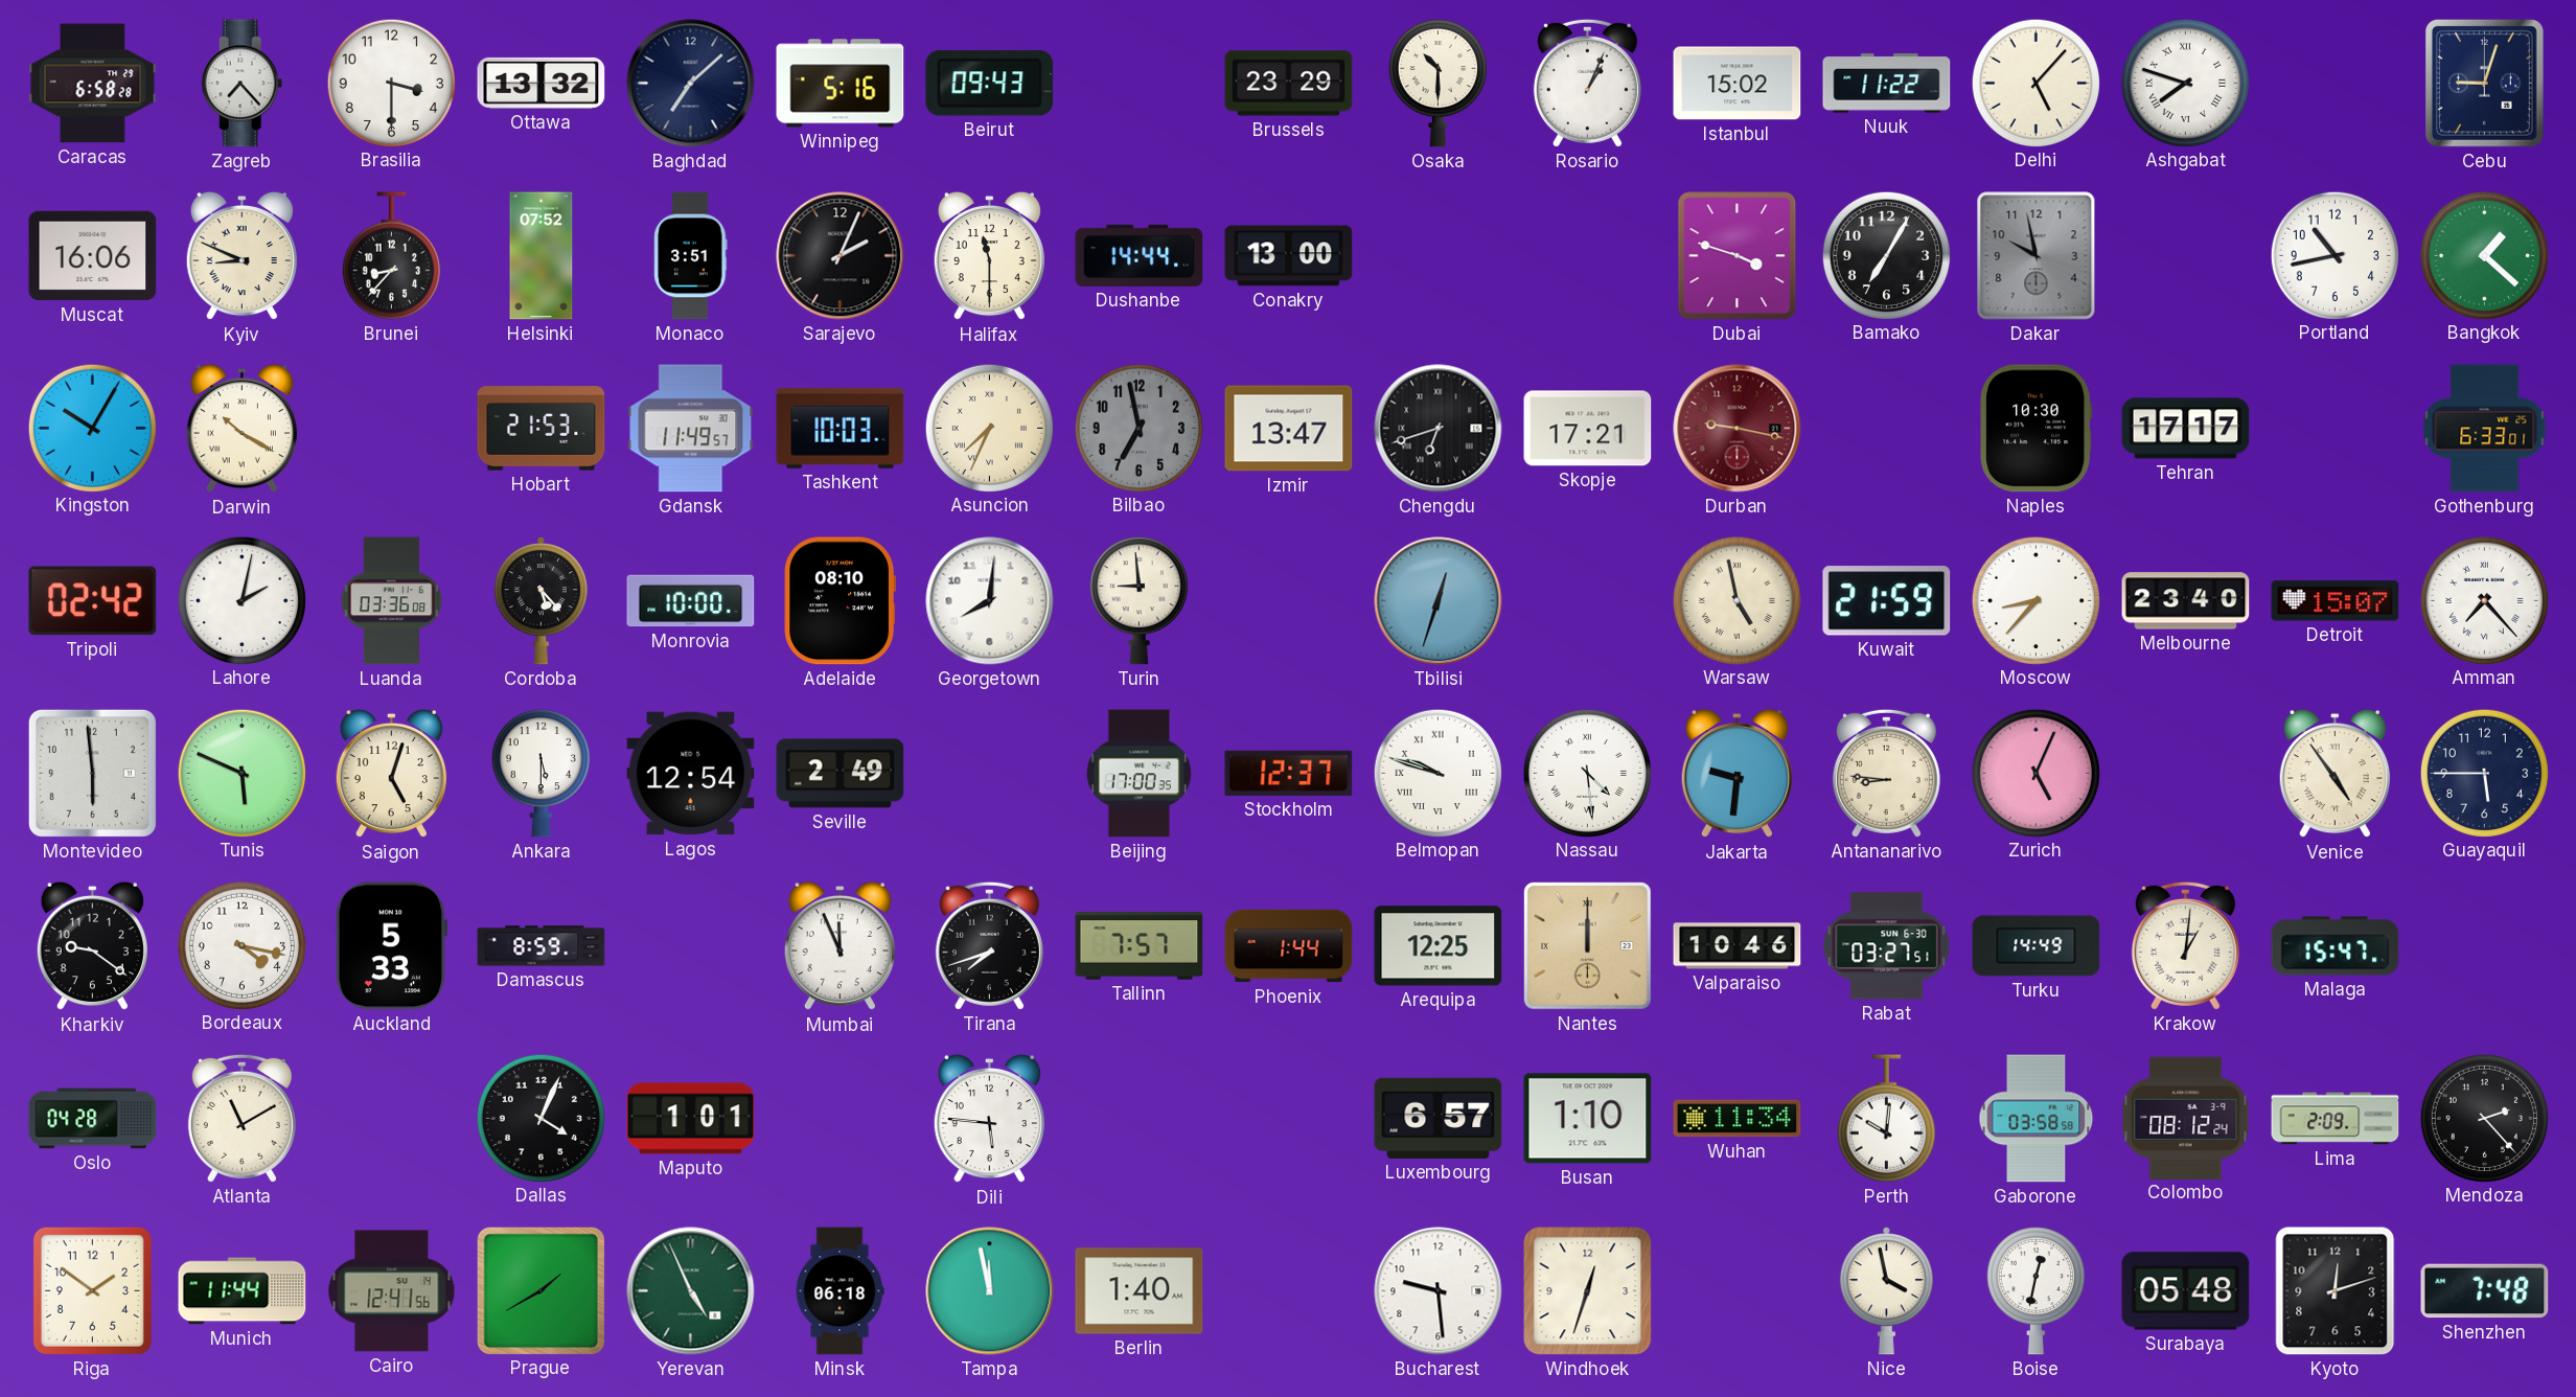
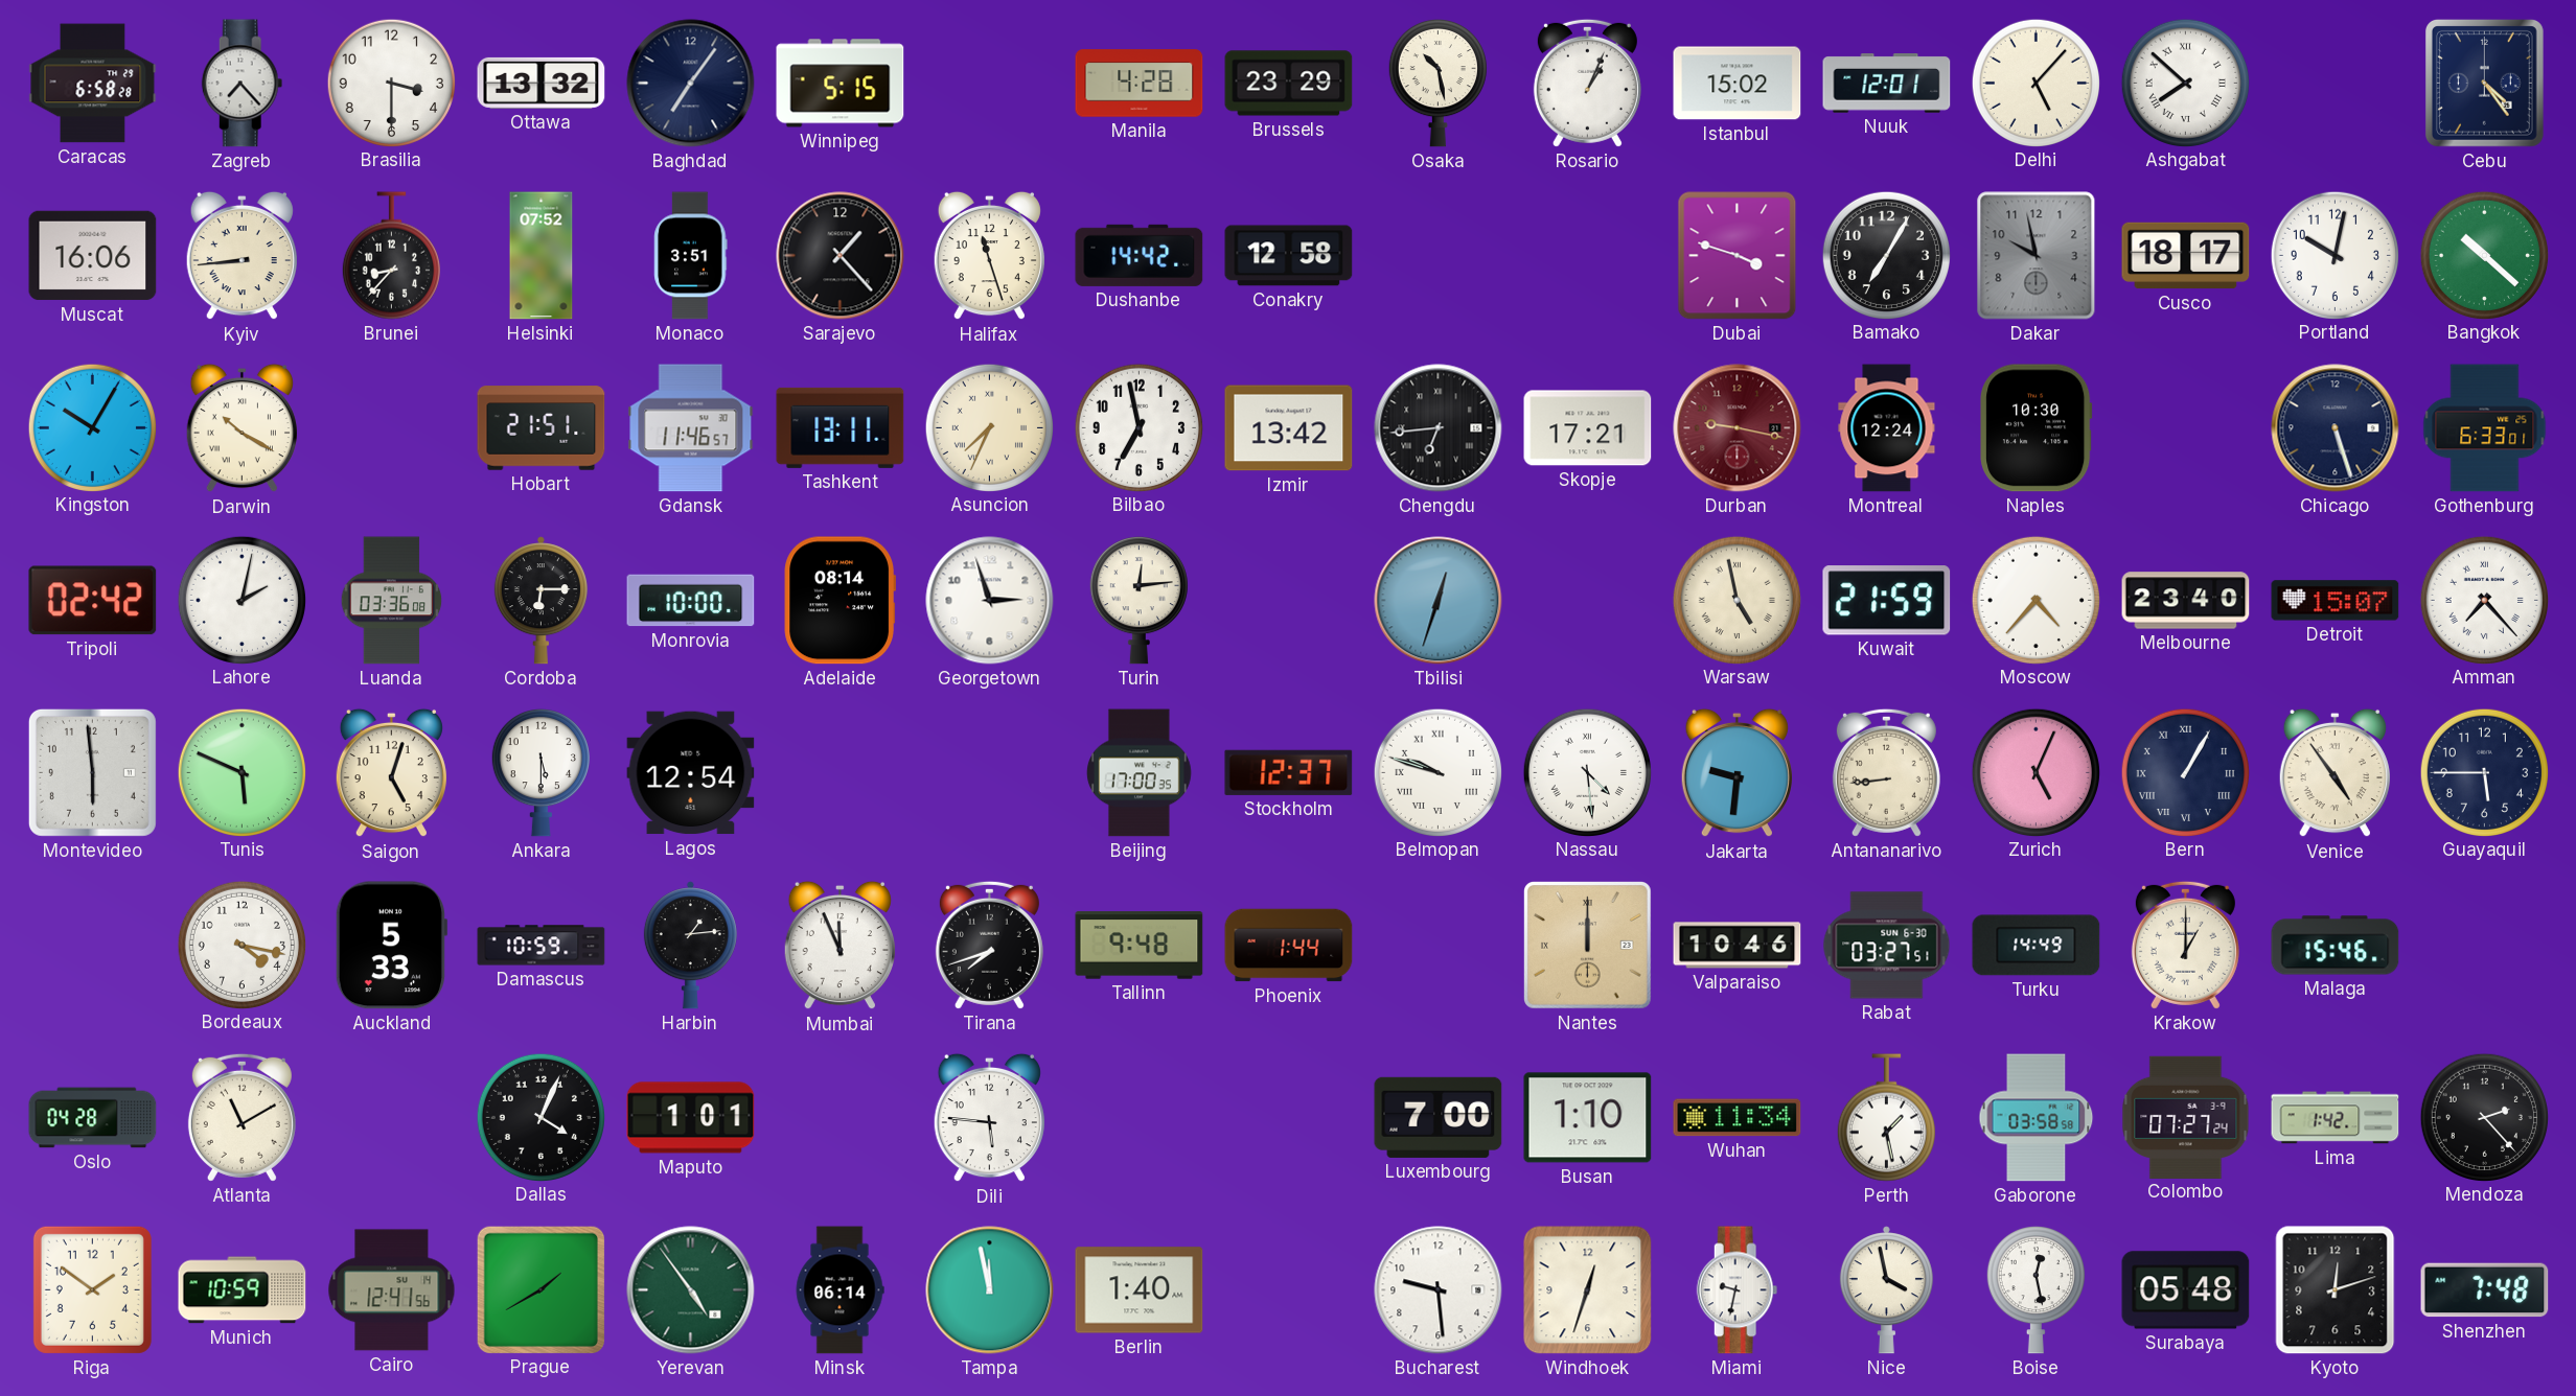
Baghdad: 7:08 -> 7:06 (691, 84)
Winnipeg: 5:16 -> 5:15 (841, 84)
Beirut: 09:43 -> none (990, 84)
Manila: none -> 4:28 (1140, 84)
Osaka: 10:30 -> 10:28 (1437, 83)
Nuuk: 11:22 -> 12:01 (1887, 84)
Ashgabat: 7:48 -> 7:52 (2185, 83)
Cebu: 9:03 -> 4:24 (2484, 83)
Kyiv: 8:49 -> 8:44 (241, 256)
Sarajevo: 2:04 -> 1:23 (841, 256)
Halifax: 11:30 -> 11:27 (989, 256)
Dushanbe: 14:44 -> 14:42 (1140, 255)
Conakry: 13:00 -> 12:58 (1289, 256)
Cusco: none -> 18:17 (2186, 256)
Portland: 10:43 -> 10:02 (2334, 255)
Bangkok: 1:22 -> 10:22 (2484, 255)
Hobart: 21:53 -> 21:51 (542, 428)
Gdansk: 11:49 -> 11:46 (691, 428)
Tashkent: 10:03 -> 13:11 (841, 427)
Bilbao dial: grey -> white (1138, 427)
Izmir: 13:47 -> 13:42 (1289, 428)
Chengdu: 6:42 -> 6:44 (1439, 428)
Montreal: none -> 12:24 (1887, 428)
Tehran: 17:17 -> none (2186, 429)
Chicago: none -> 5:27 (2336, 428)
Cordoba: 5:23 -> 6:15 (540, 601)
Adelaide: 08:10 -> 08:14 (839, 601)
Georgetown: 8:01 -> 2:57 (990, 601)
Turin: 8:59 -> 12:14 (1138, 600)
Moscow: 8:37 -> 4:37 (2035, 600)
Seville: 2:49 -> none (841, 774)
Antananarivo: 8:46 -> 8:44 (1886, 772)
Bern: none -> 1:05 (2185, 772)
Kharkiv: 9:21 -> none (92, 946)
Damascus: 8:59 -> 10:59 (542, 946)
Harbin: none -> 1:14 (690, 946)
Tallinn: 7:57 -> 9:48 (1140, 946)
Arequipa: 12:25 -> none (1439, 946)
Krakow: 1:01 -> 1:00 (2185, 945)
Malaga: 15:47 -> 15:46 (2336, 946)
Luxembourg: 6:57 -> 7:00 (1439, 1117)
Perth: 10:01 -> 1:28 (1886, 1118)
Colombo: 08:12 -> 07:27 (2186, 1117)
Lima: 2:09 -> 1:42 (2336, 1118)
Munich: 11:44 -> 10:59 (243, 1290)
Yerevan: 4:56 -> 4:54 (691, 1290)
Minsk: 06:18 -> 06:14 (839, 1290)
Miami: none -> 9:32 (1738, 1290)
Boise: 12:32 -> 12:28 (2035, 1289)
